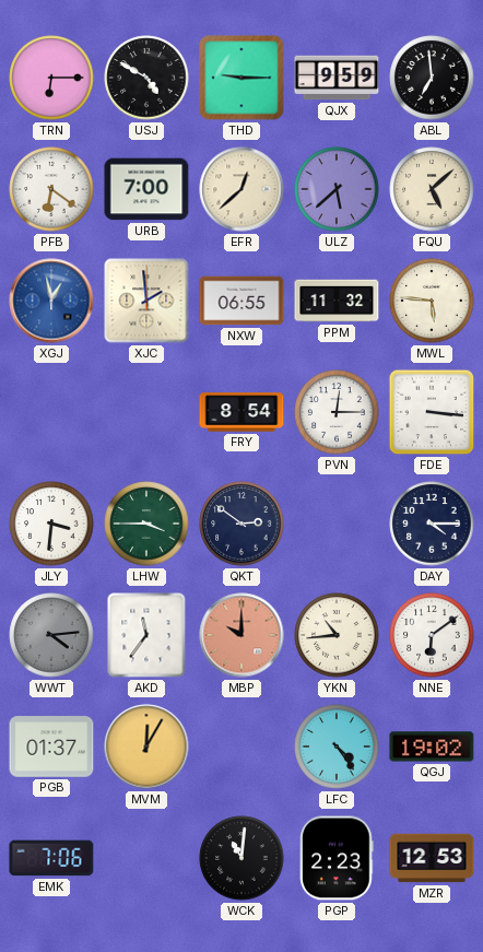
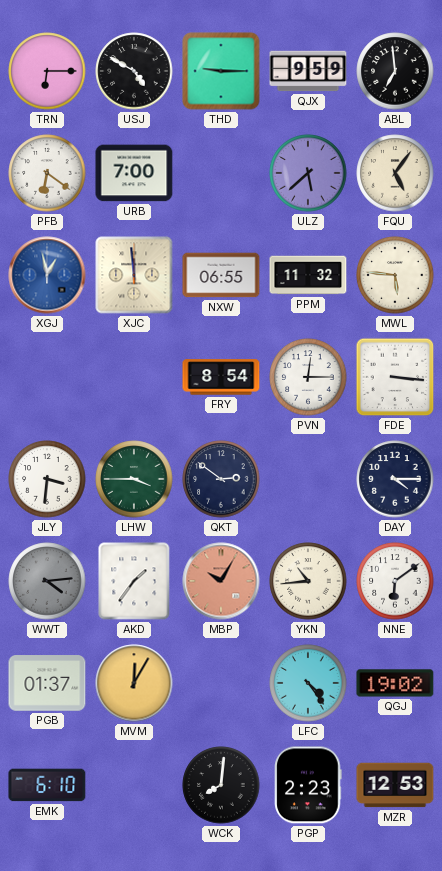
EFR: 12:38 -> none (241, 189)
FQU: 5:08 -> 5:06 (395, 173)
XJC: 1:59 -> 11:59 (134, 275)
AKD: 11:36 -> 1:36 (134, 581)
MBP: 10:00 -> 10:05 (221, 581)
EMK: 7:06 -> 6:10 (47, 785)
WCK: 11:01 -> 8:01 (221, 785)
